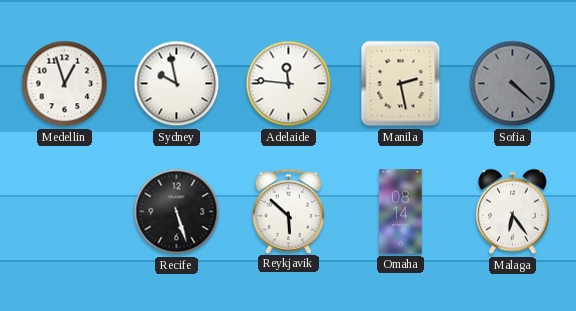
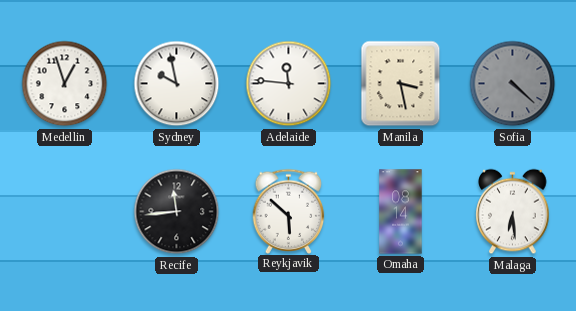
Manila: 2:28 -> 3:28 (401, 84)
Recife: 5:27 -> 11:44 (177, 212)
Malaga: 6:24 -> 6:29 (513, 212)
